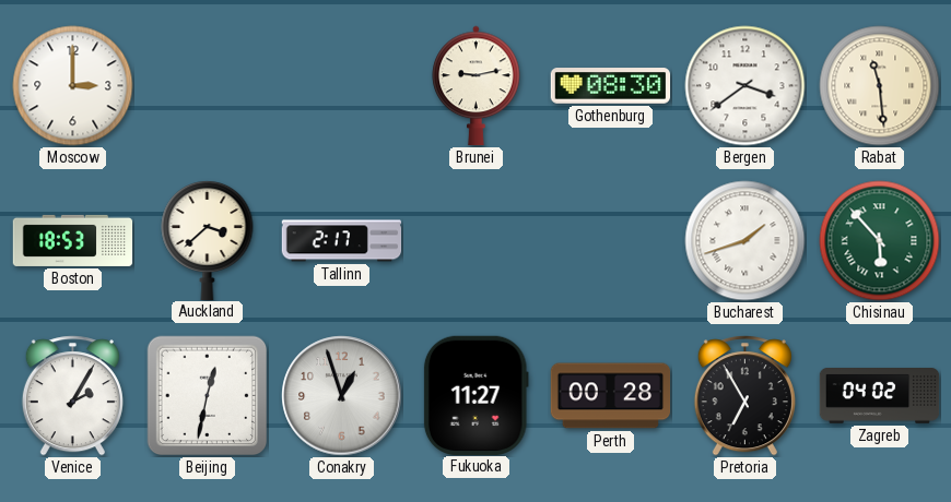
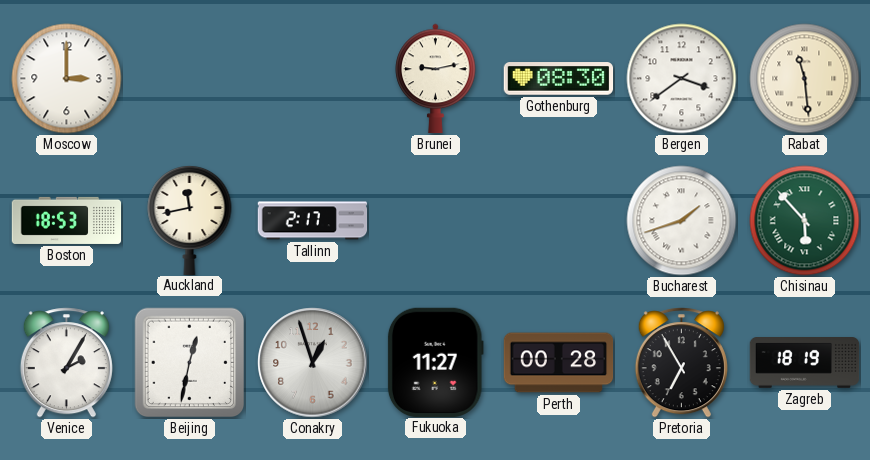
Auckland: 3:38 -> 11:43 (190, 219)
Zagreb: 04:02 -> 18:19 (805, 363)
